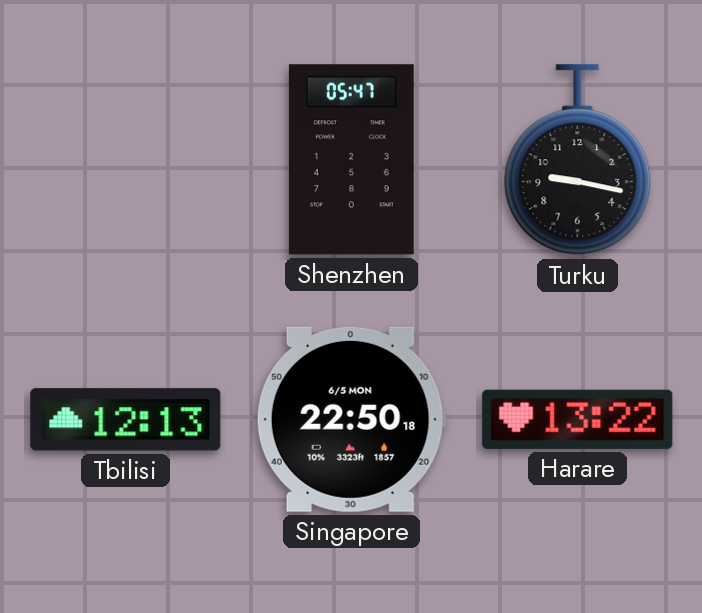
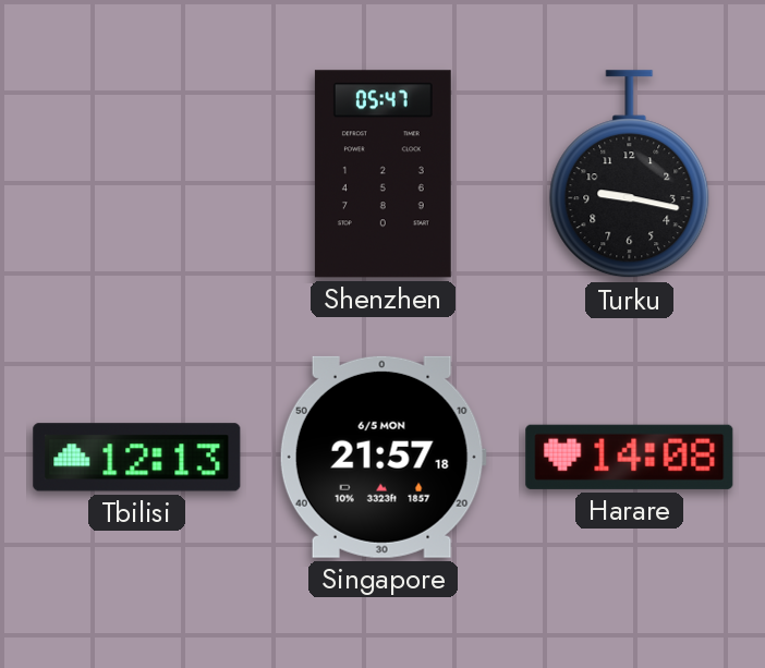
Singapore: 22:50 -> 21:57 (382, 457)
Harare: 13:22 -> 14:08 (630, 457)
